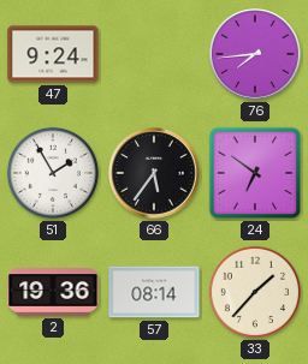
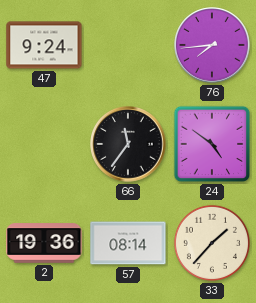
51: 1:55 -> none (53, 173)
66: 5:36 -> 11:36 (128, 144)
24: 6:51 -> 4:51 (212, 144)
